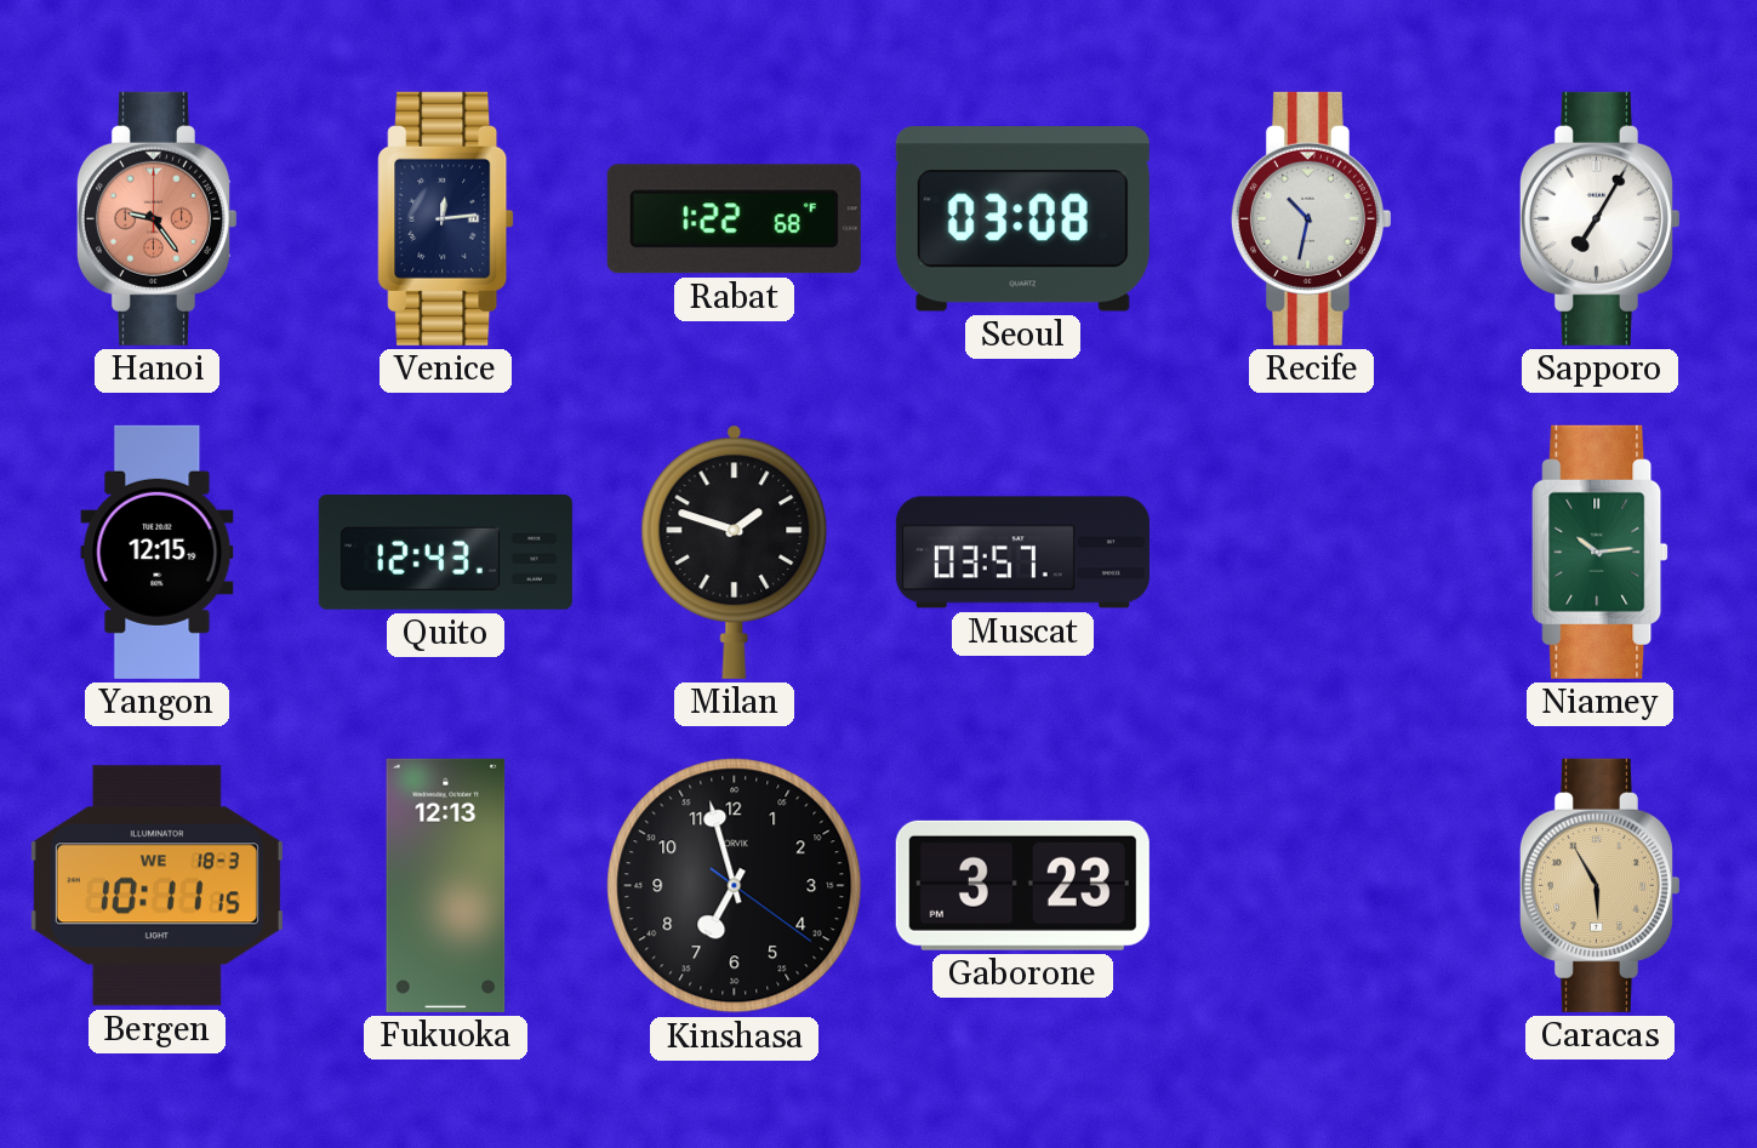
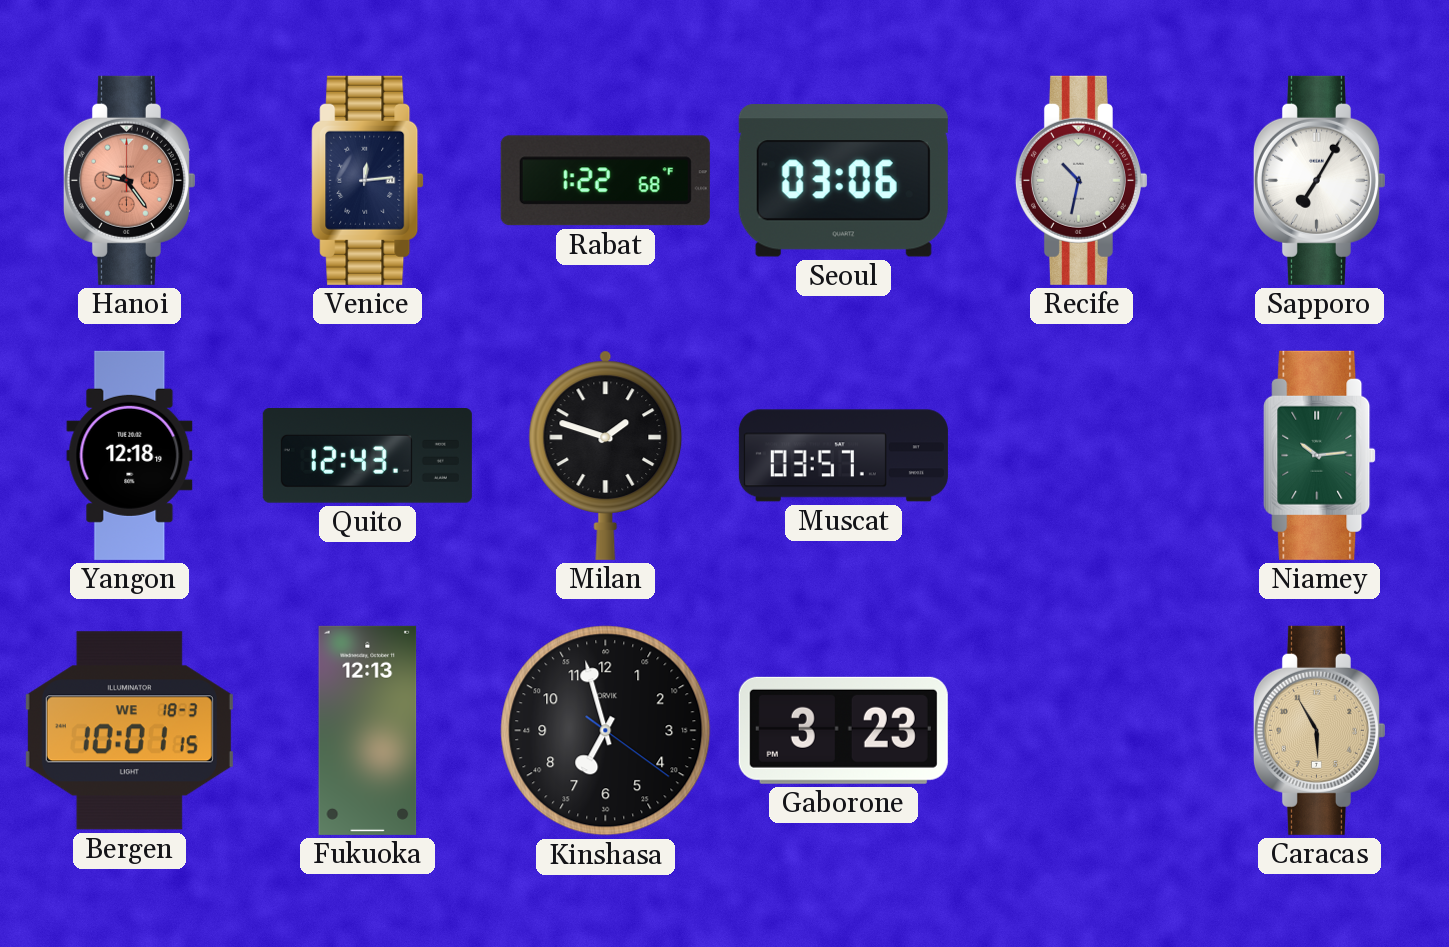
Seoul: 03:08 -> 03:06 (843, 181)
Yangon: 12:15 -> 12:18 (130, 455)
Bergen: 10:11 -> 10:01 (129, 731)
